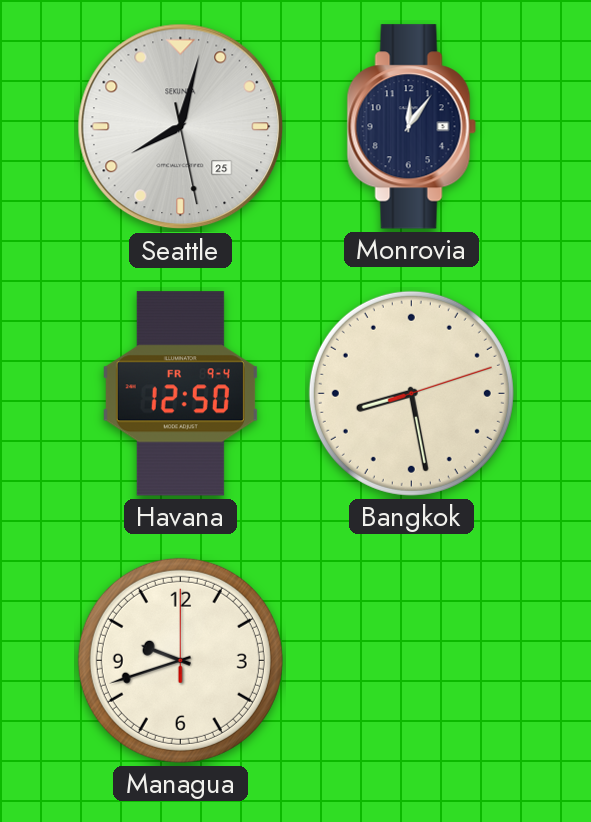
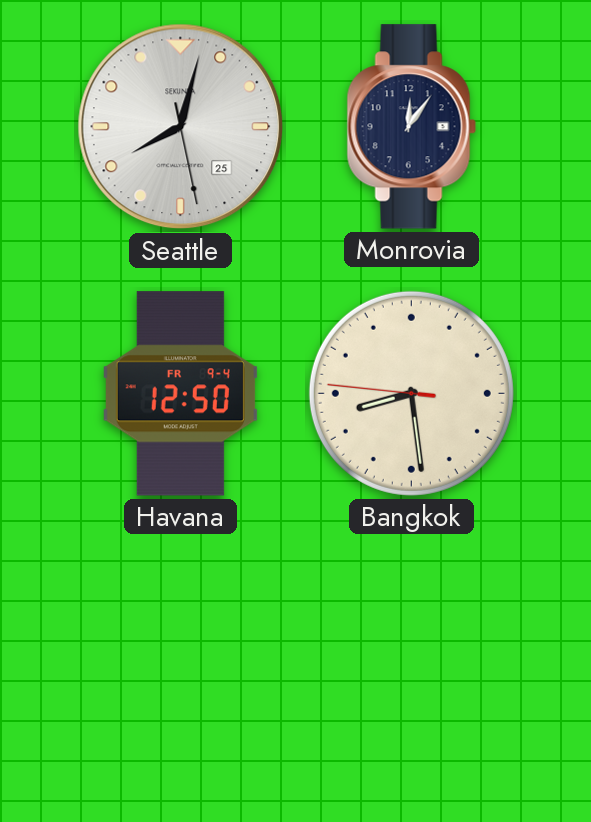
Bangkok: 8:28:12 -> 8:28:46 (411, 393)
Managua: 9:42 -> none (180, 660)
